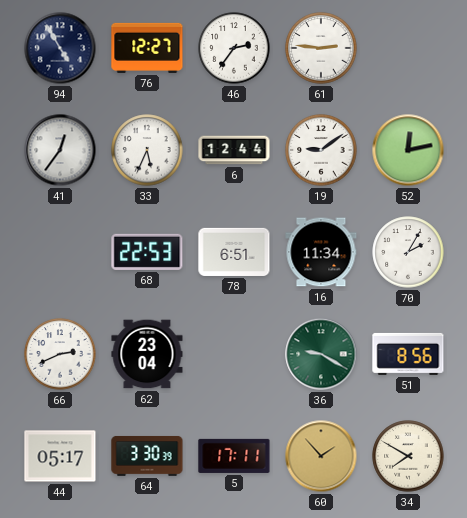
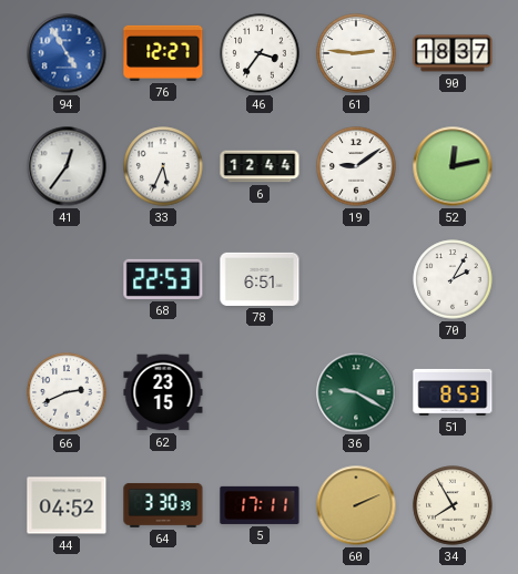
94 dial: navy -> blue (67, 53)
46: 2:36 -> 3:36 (260, 53)
90: none -> 18:37 (453, 53)
16: 11:34 -> none (321, 252)
62: 23:04 -> 23:15 (163, 392)
51: 8:56 -> 8:53 (453, 392)
44: 05:17 -> 04:52 (67, 505)
60: 1:53 -> 2:11 (356, 505)
34: 7:50 -> 7:55 (453, 505)
